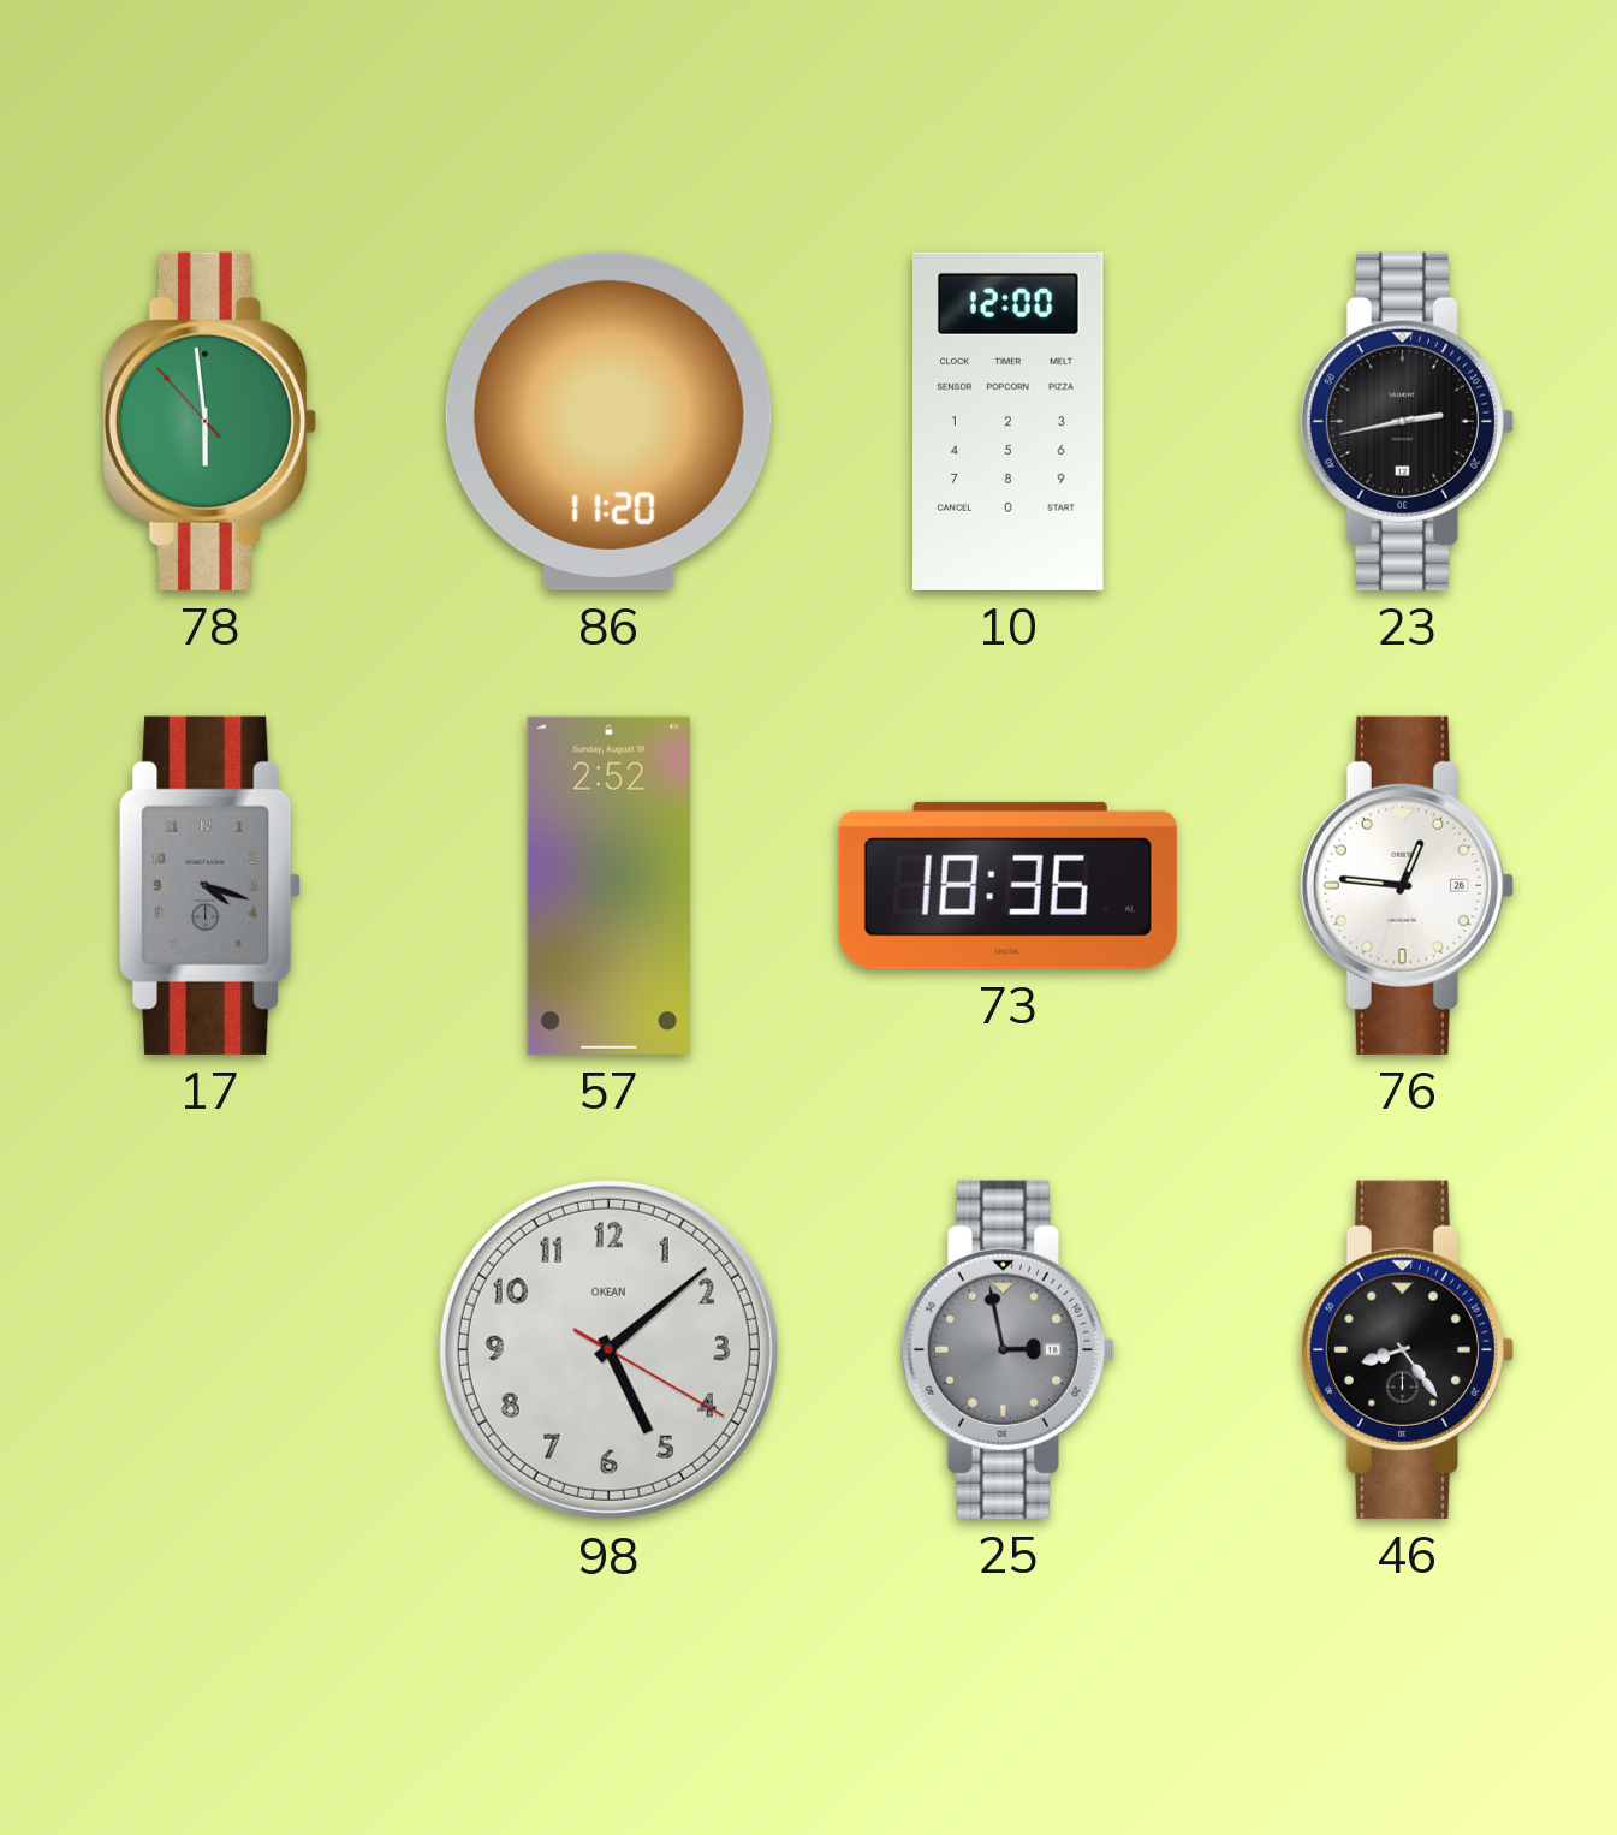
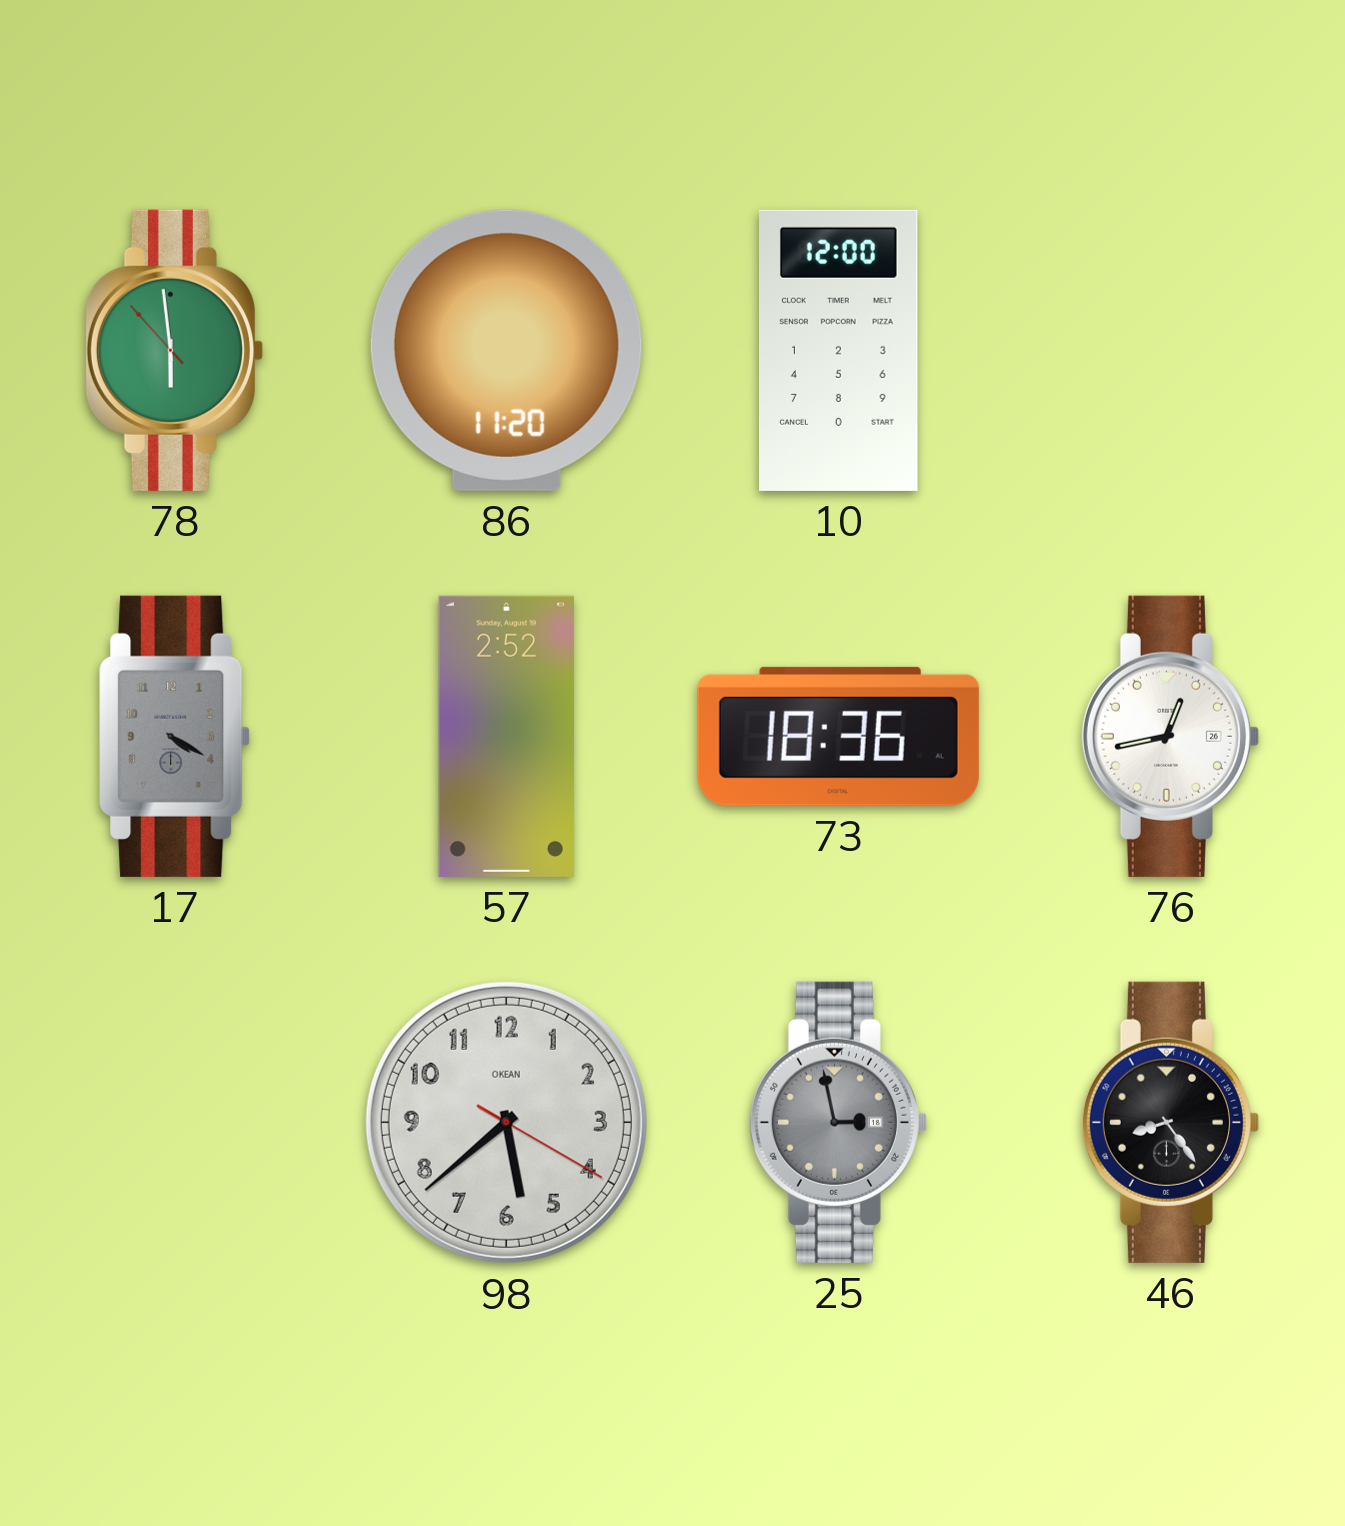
23: 2:43 -> none (1407, 421)
17: 4:18 -> 4:20 (175, 736)
76: 12:46 -> 12:43 (1170, 736)
98: 5:08 -> 5:38 (506, 1122)
